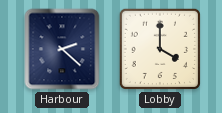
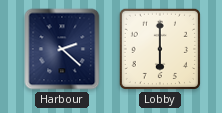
Lobby: 4:00 -> 6:00 (160, 49)
